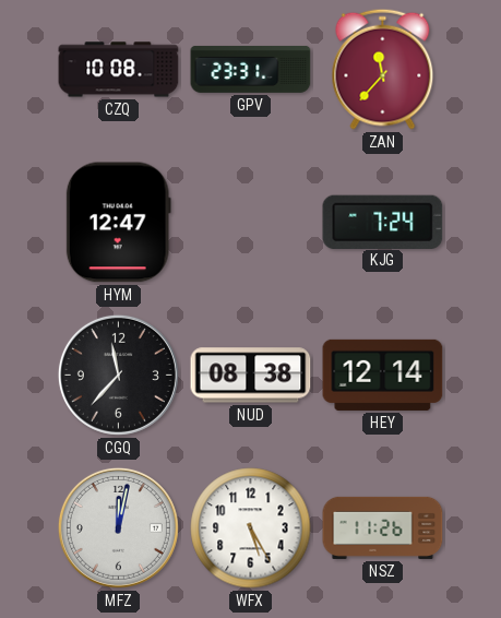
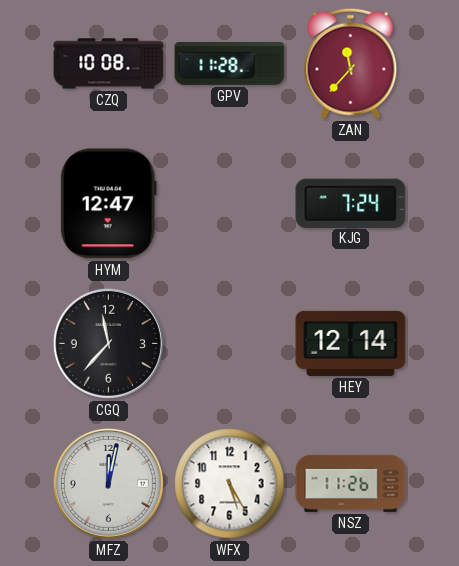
GPV: 23:31 -> 11:28 (230, 63)
NUD: 08:38 -> none (251, 376)
